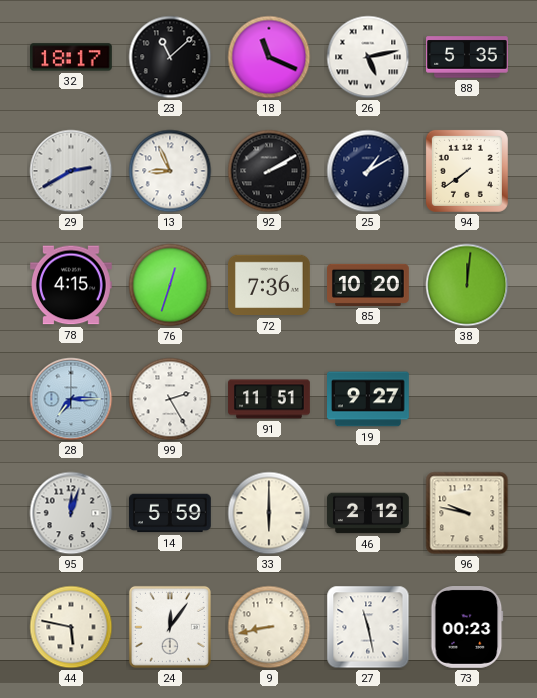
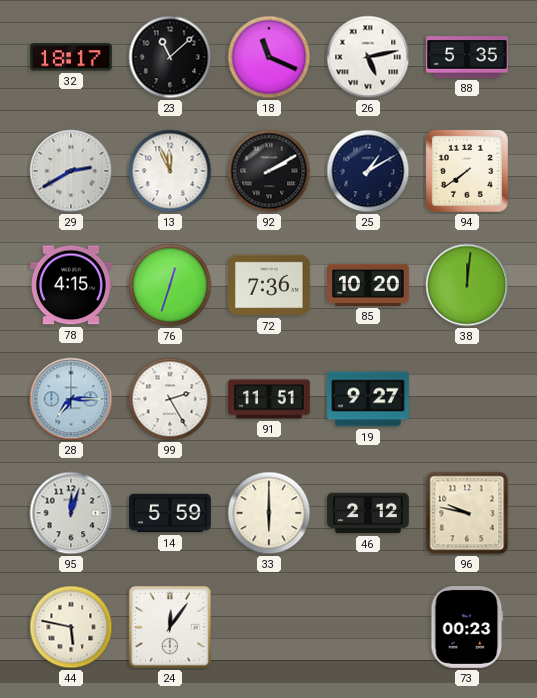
13: 8:56 -> 11:56 (170, 171)
9: 8:43 -> none (269, 627)
27: 11:28 -> none (368, 627)
